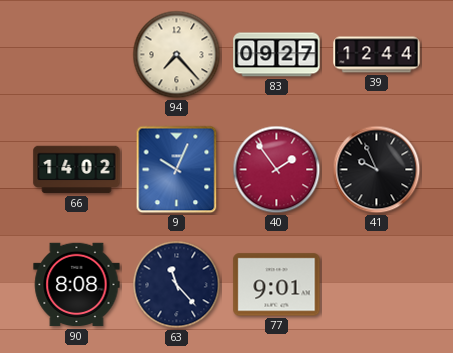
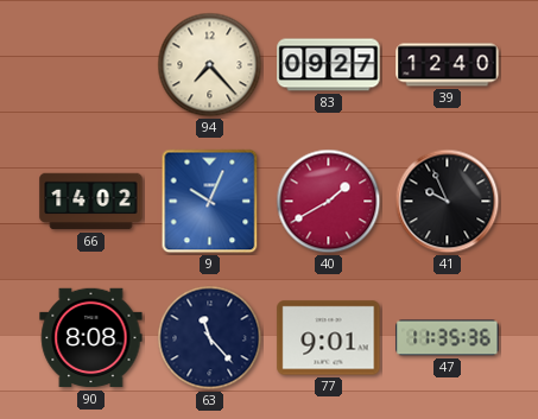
39: 12:44 -> 12:40 (448, 65)
40: 1:54 -> 1:40 (329, 202)
47: none -> 11:35 (448, 338)
